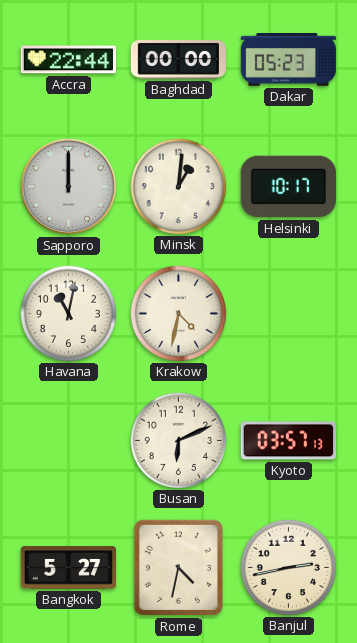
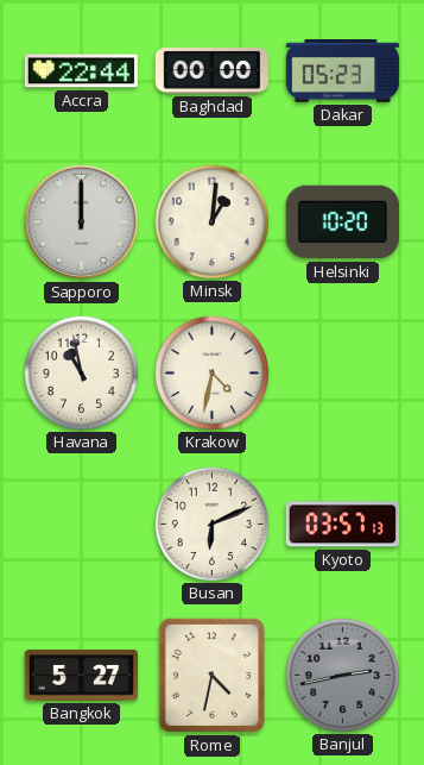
Helsinki: 10:17 -> 10:20 (342, 222)
Havana: 11:02 -> 10:58 (81, 372)
Banjul dial: cream -> grey (342, 675)
